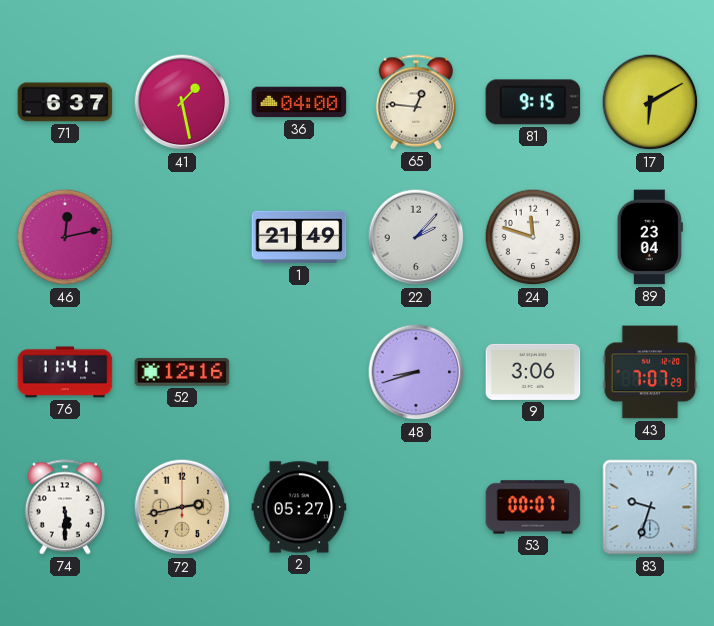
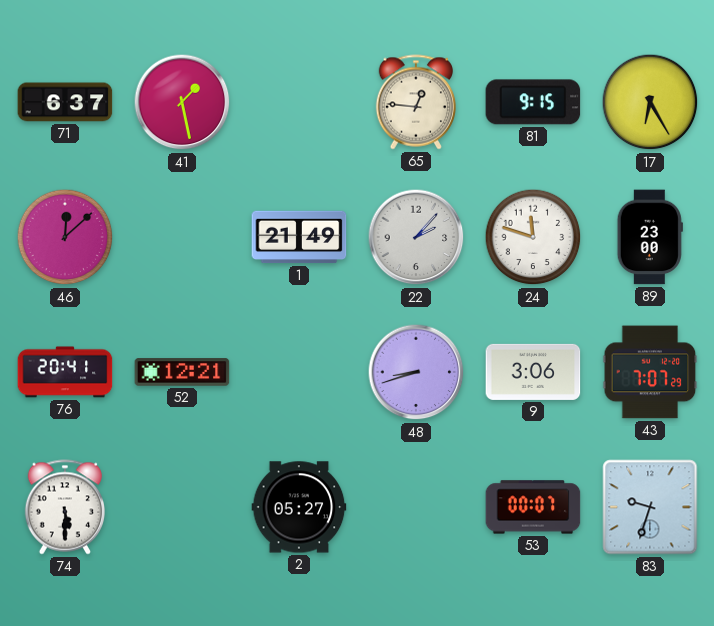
36: 04:00 -> none (299, 102)
17: 6:10 -> 6:25 (650, 102)
46: 12:13 -> 12:08 (65, 237)
89: 23:04 -> 23:00 (650, 237)
76: 11:41 -> 20:41 (65, 372)
52: 12:16 -> 12:21 (182, 372)
72: 2:43 -> none (182, 507)
